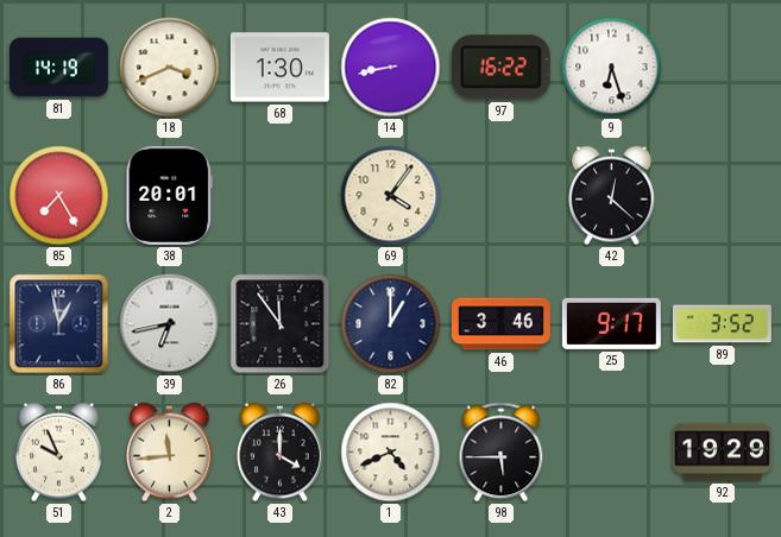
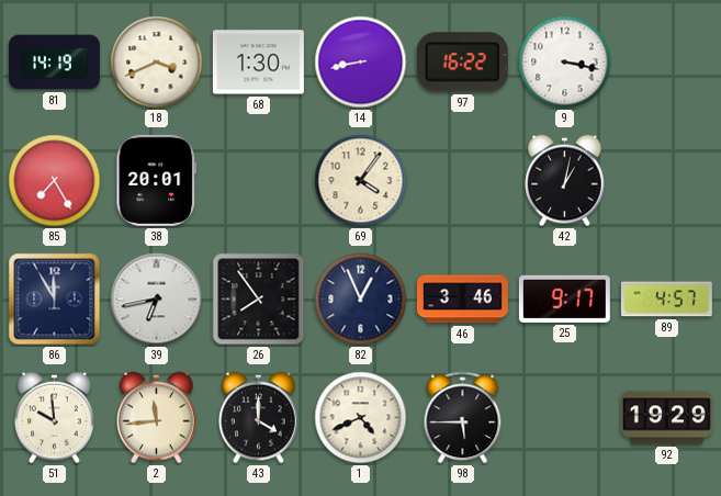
9: 6:27 -> 3:17 (565, 63)
42: 12:22 -> 1:02 (565, 181)
86: 12:58 -> 11:55 (55, 300)
26: 11:54 -> 7:54 (259, 300)
82: 1:00 -> 12:56 (361, 300)
89: 3:52 -> 4:57 (666, 300)
51: 9:56 -> 9:59 (55, 418)
